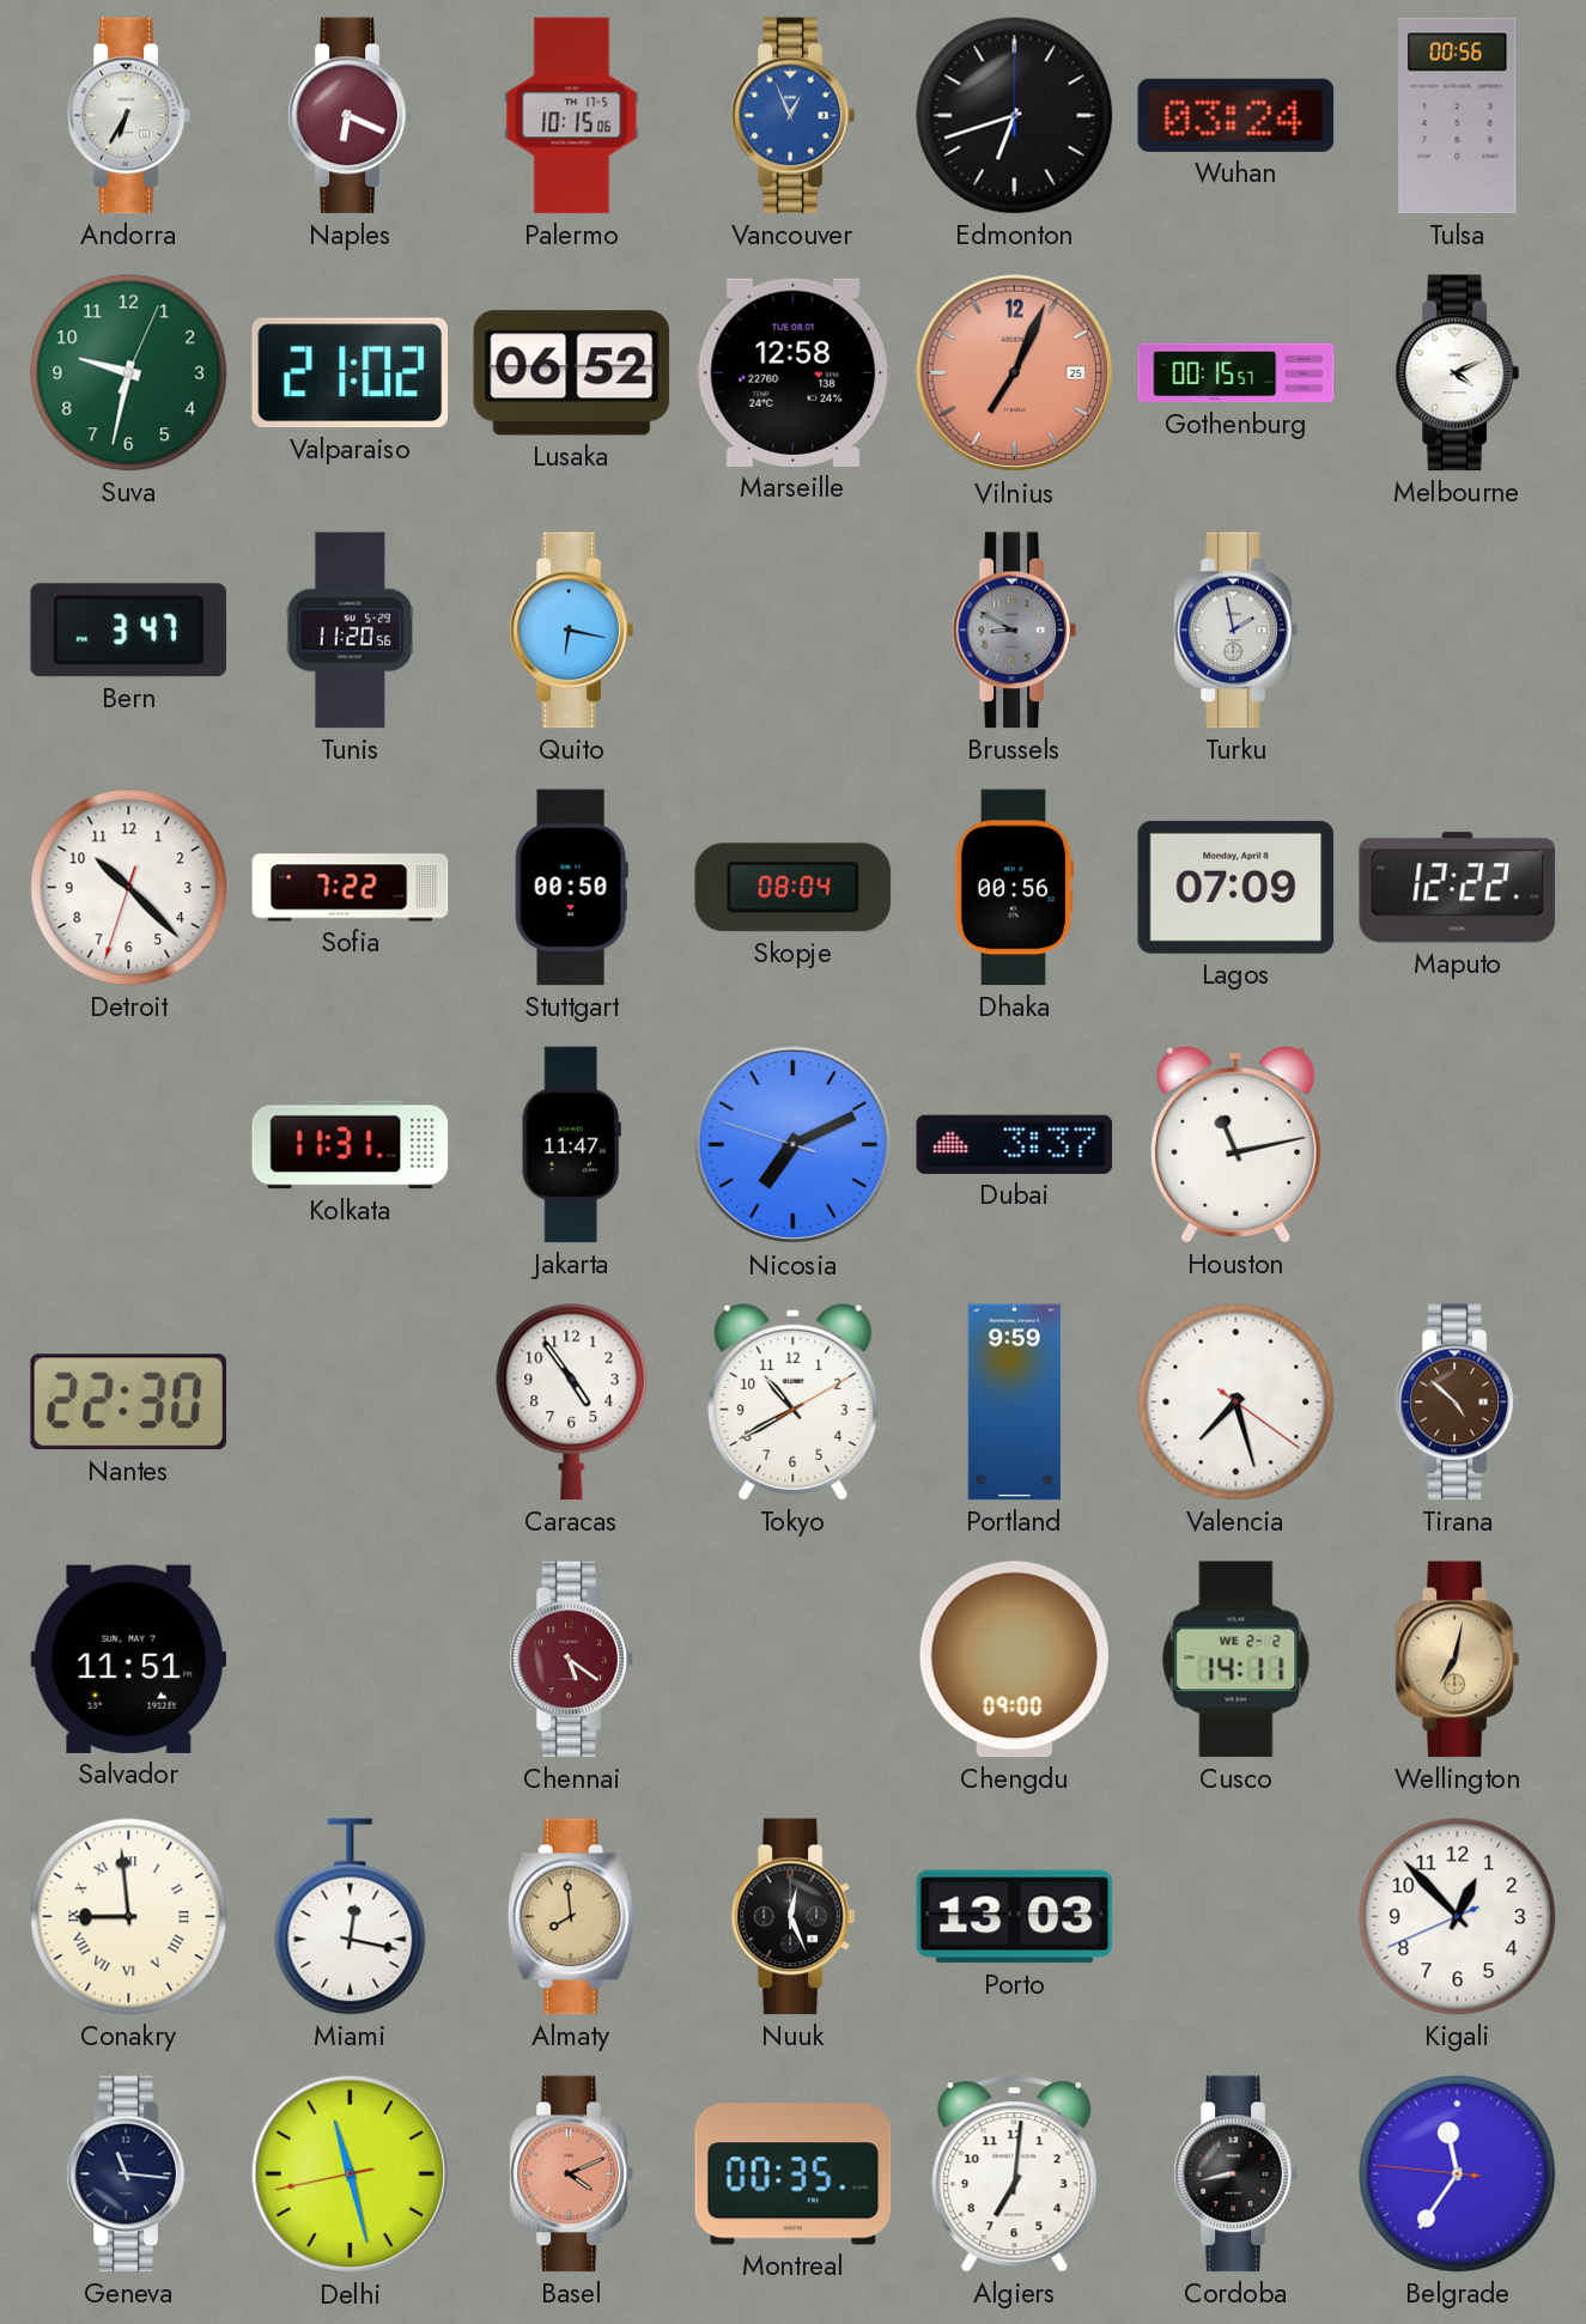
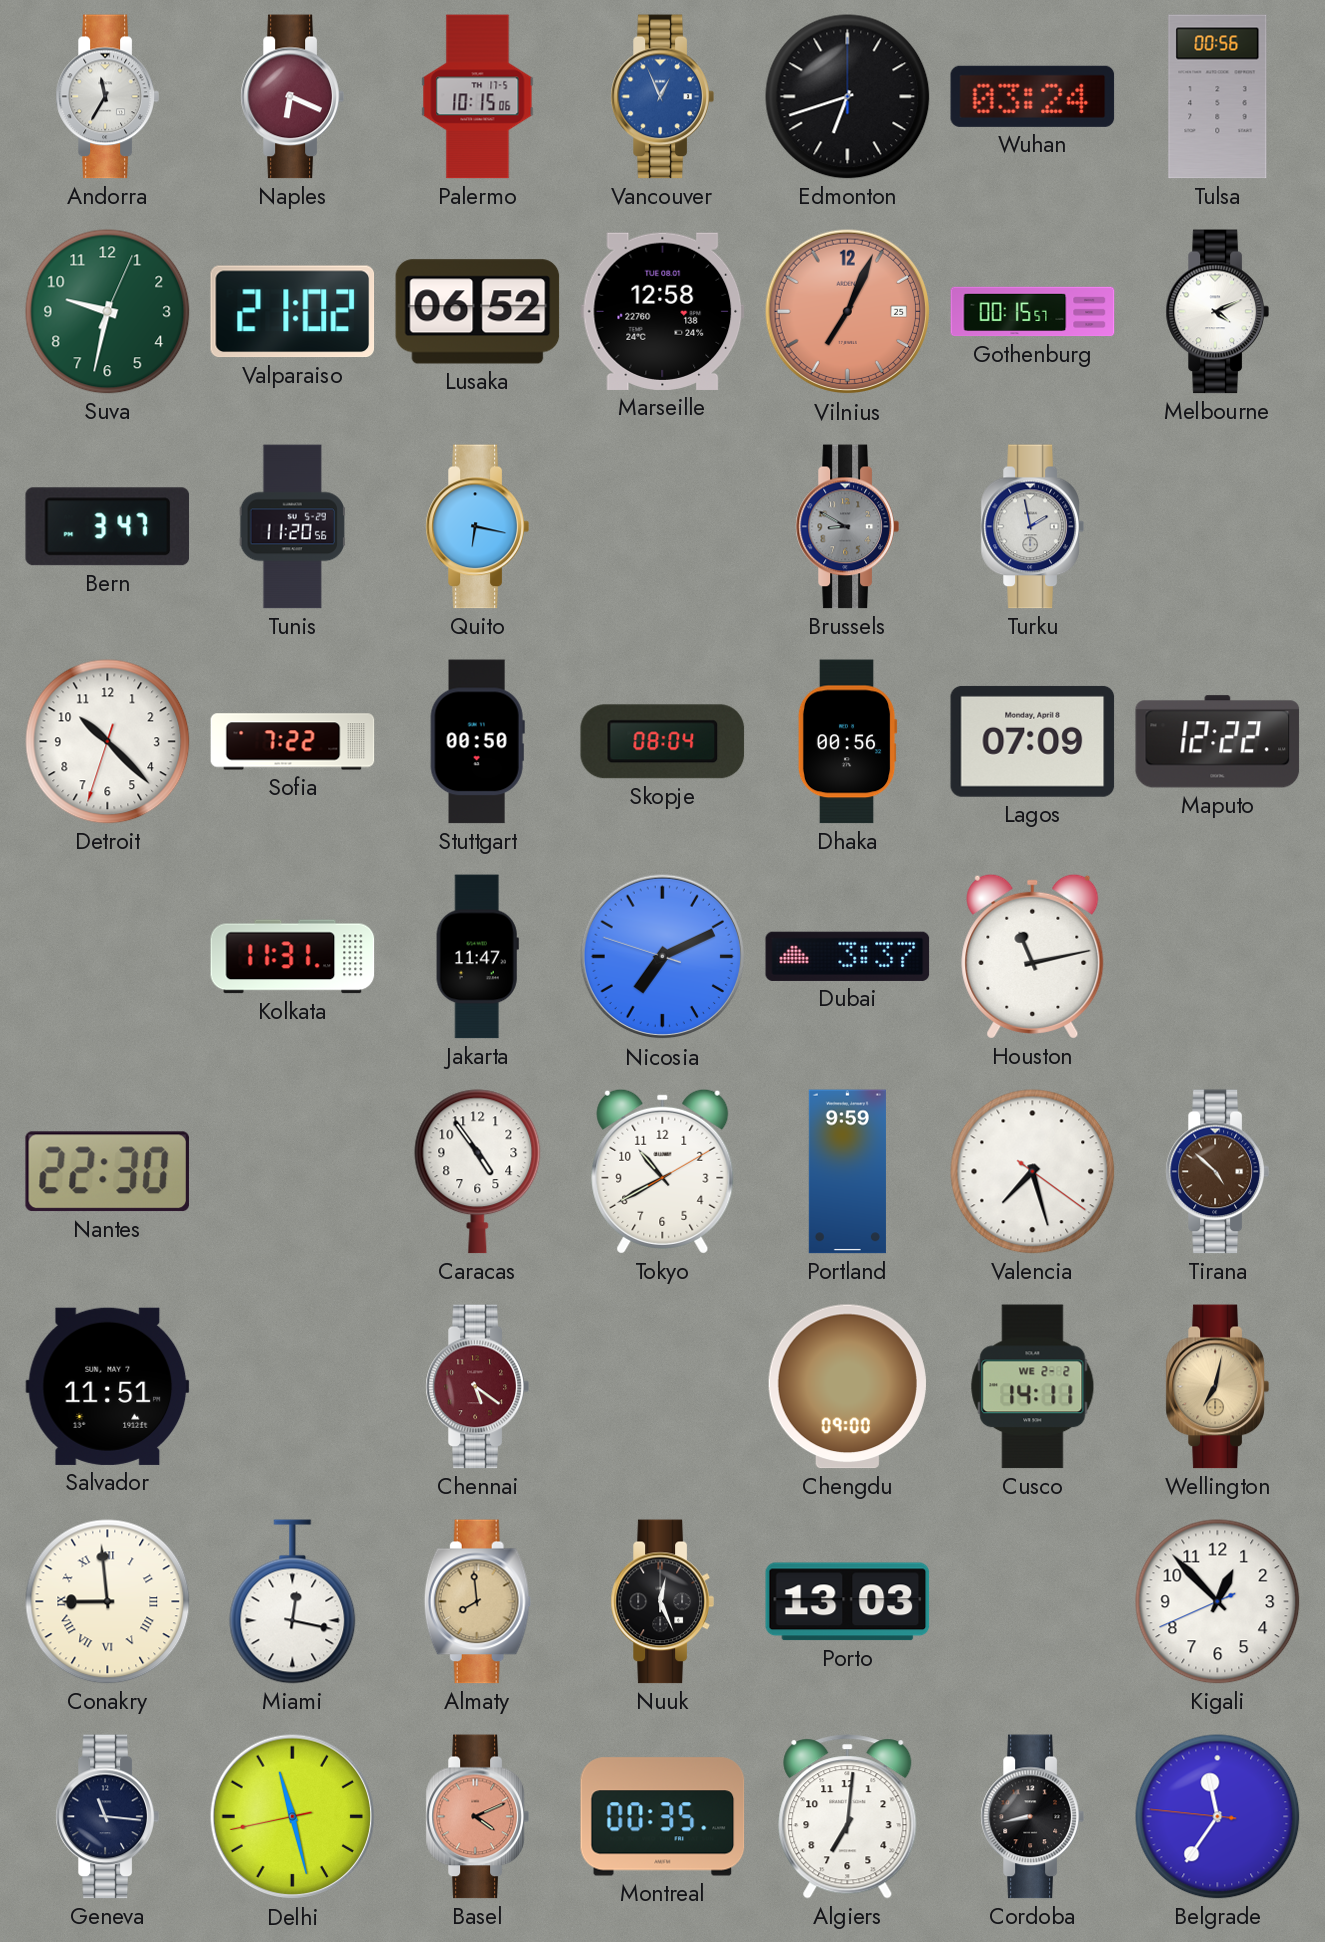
Andorra: 6:35 -> 11:35 (107, 97)
